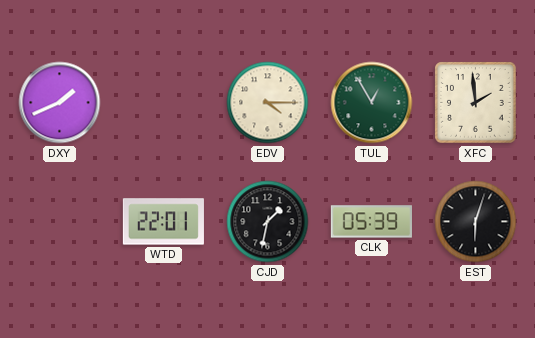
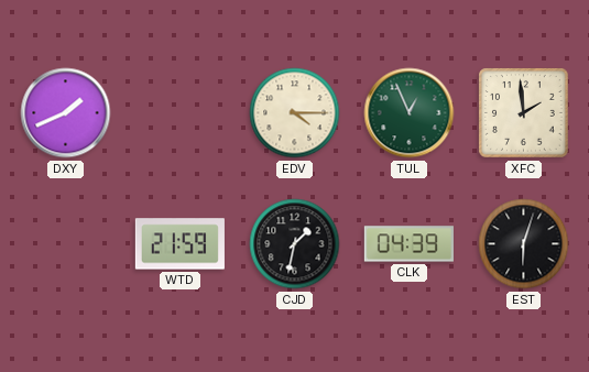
TUL: 12:55 -> 12:56 (410, 113)
WTD: 22:01 -> 21:59 (179, 244)
CLK: 05:39 -> 04:39 (408, 244)
